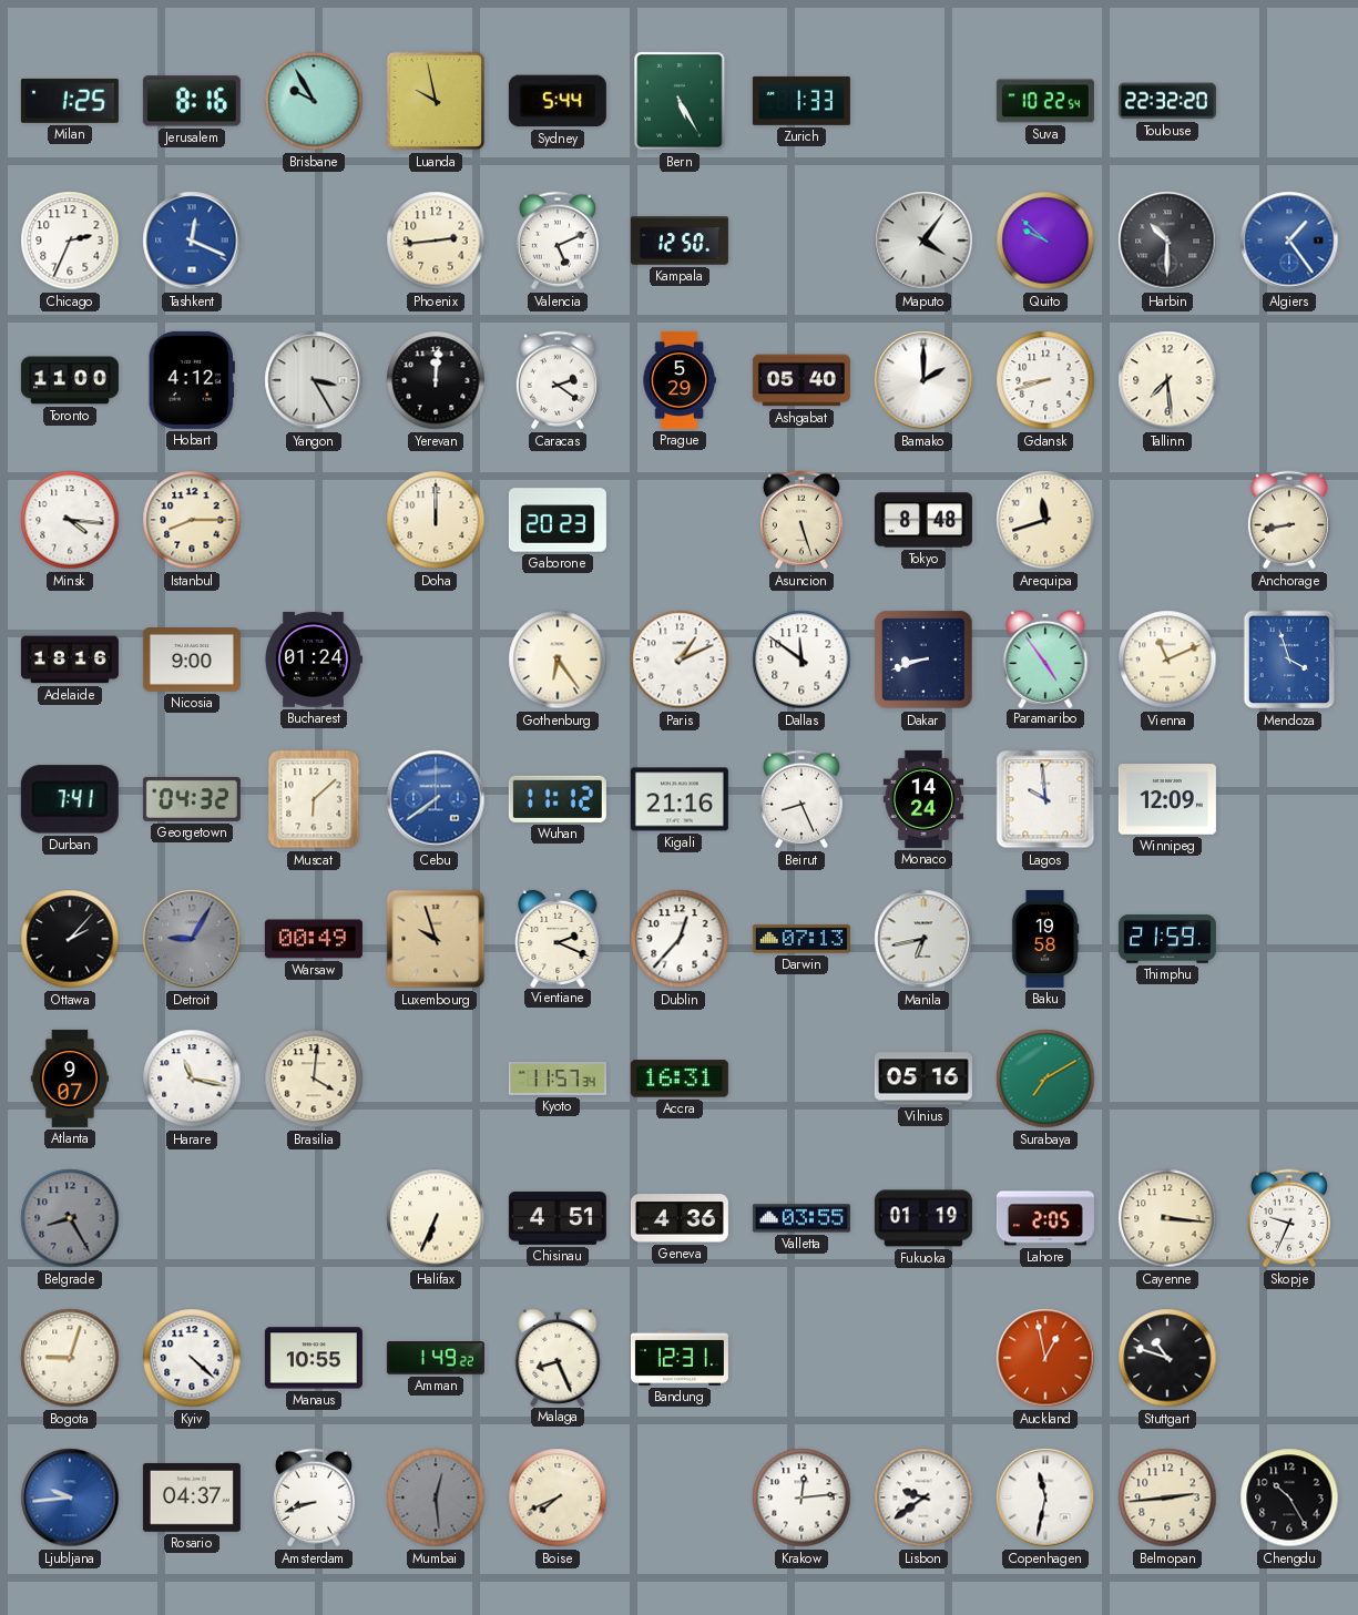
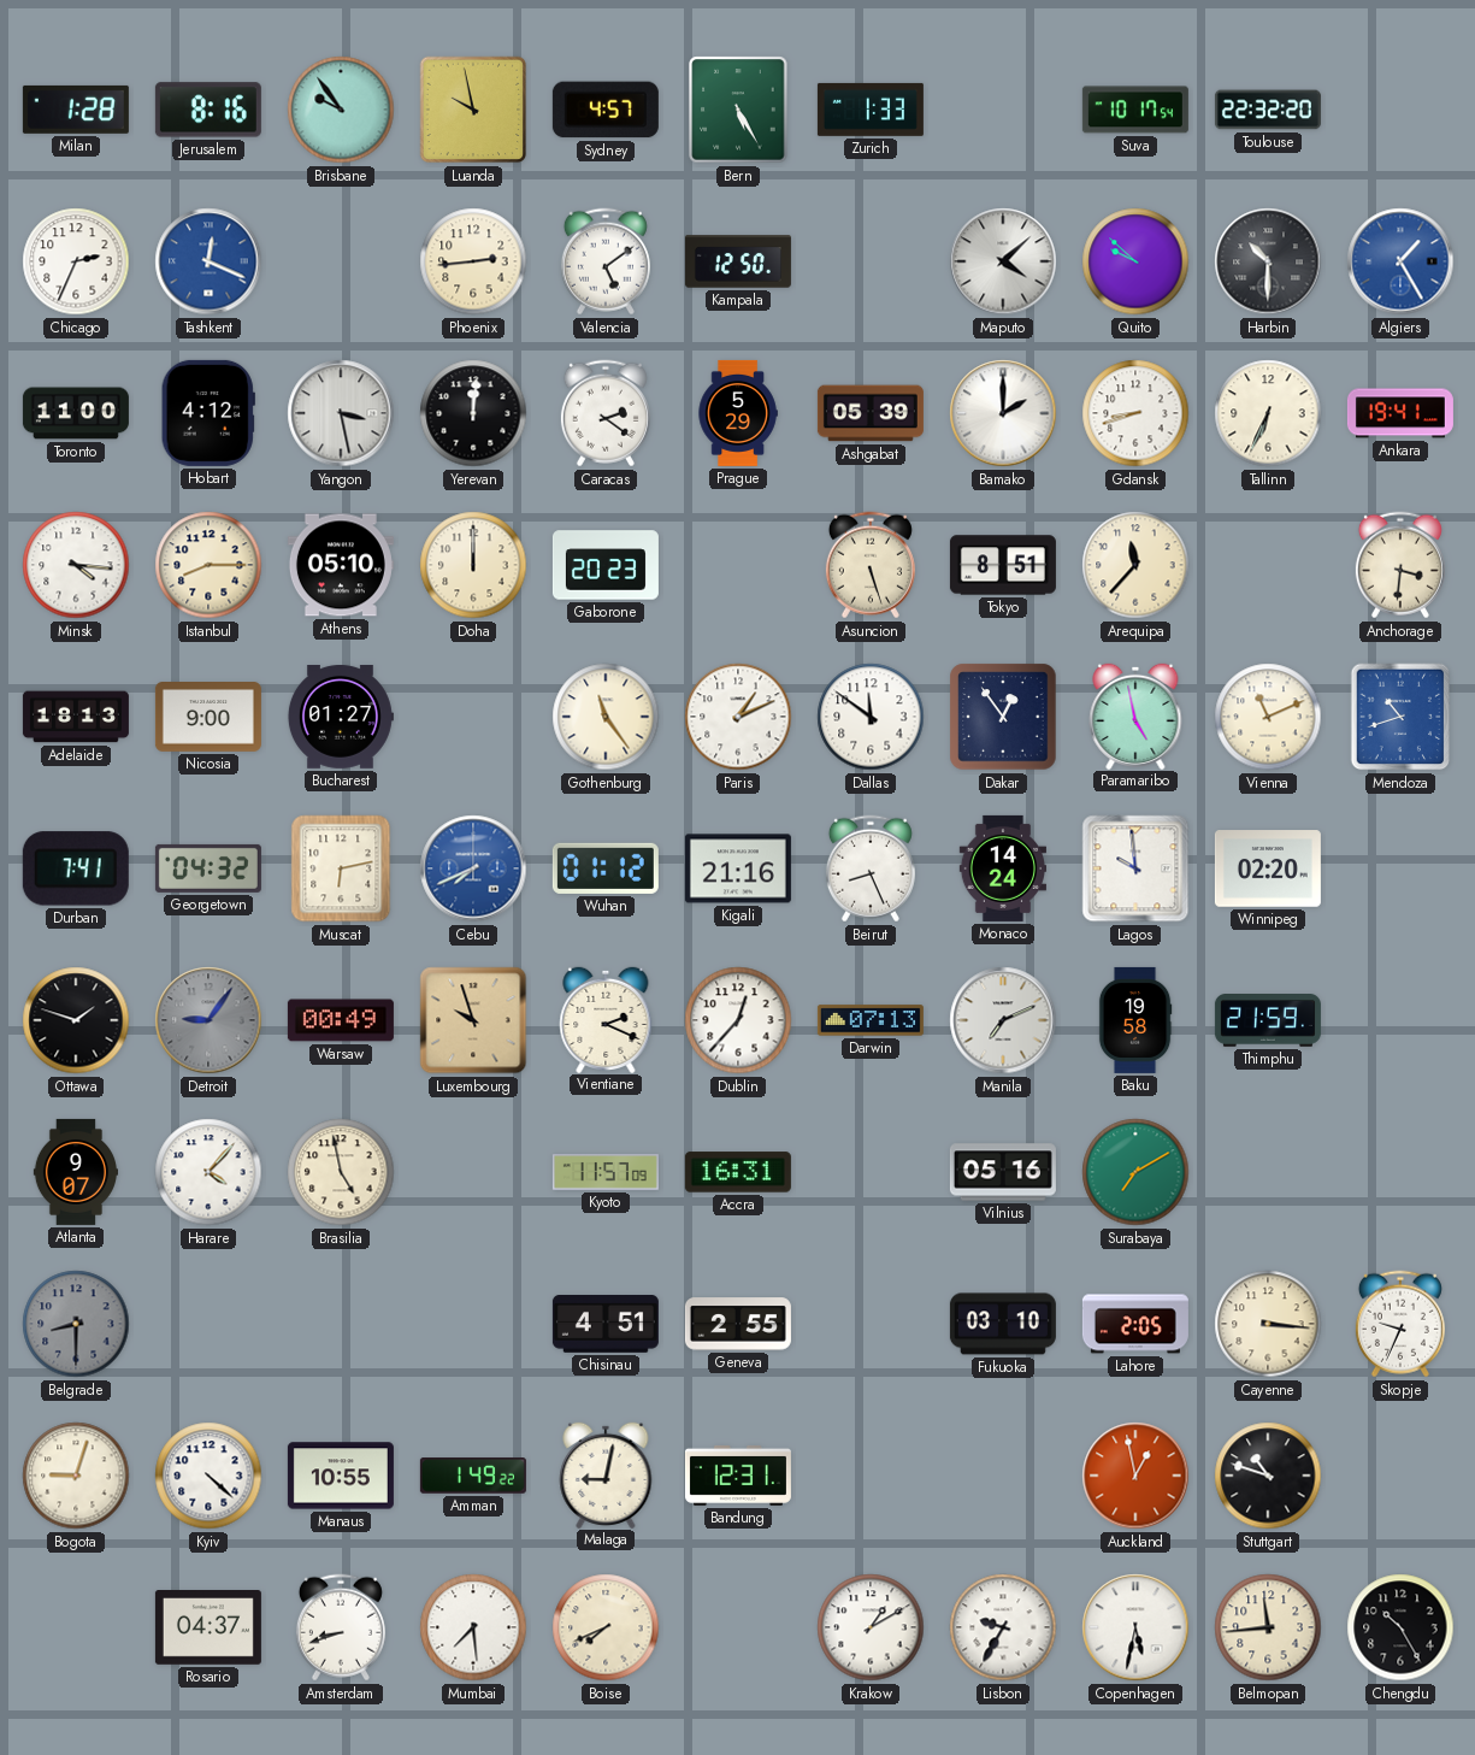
Milan: 1:25 -> 1:28 (76, 110)
Brisbane: 9:55 -> 9:54 (341, 110)
Sydney: 5:44 -> 4:57 (606, 110)
Suva: 10:22 -> 10:17 (1135, 110)
Valencia: 5:11 -> 5:09 (606, 261)
Maputo: 4:06 -> 4:08 (1003, 261)
Algiers: 1:24 -> 1:25 (1400, 261)
Yangon: 3:25 -> 3:28 (341, 413)
Ashgabat: 05:40 -> 05:39 (871, 413)
Tallinn: 7:29 -> 6:34 (1268, 413)
Ankara: none -> 19:41 (1400, 413)
Athens: none -> 05:10 (341, 565)
Tokyo: 8:48 -> 8:51 (1003, 565)
Arequipa: 11:42 -> 11:37 (1135, 565)
Anchorage: 8:43 -> 3:31 (1400, 565)
Adelaide: 18:16 -> 18:13 (76, 717)
Bucharest: 01:24 -> 01:27 (340, 718)
Gothenburg: 6:24 -> 11:24 (606, 717)
Dakar: 8:42 -> 12:54 (1003, 717)
Paramaribo: 4:54 -> 4:58 (1135, 715)
Mendoza: 3:57 -> 10:42 (1400, 717)
Muscat: 6:08 -> 6:13 (341, 868)
Cebu: 7:39 -> 7:41 (473, 868)
Wuhan: 11:12 -> 01:12 (606, 868)
Winnipeg: 12:09 -> 02:20 (1268, 868)
Ottawa: 2:07 -> 1:48 (76, 1020)
Detroit: 9:05 -> 9:06 (208, 1020)
Manila: 6:43 -> 7:11 (1003, 1020)
Harare: 11:17 -> 4:07 (208, 1172)
Brasilia: 4:01 -> 4:58 (341, 1172)
Kyoto: 11:57:34 -> 11:57:09 (606, 1173)
Belgrade: 8:25 -> 8:30 (76, 1324)
Halifax: 6:34 -> none (436, 1218)
Geneva: 4:36 -> 2:55 (738, 1324)
Valletta: 03:55 -> none (801, 1218)
Fukuoka: 01:19 -> 03:10 (1003, 1324)
Malaga: 8:26 -> 9:02 (606, 1474)
Ljubljana: 9:44 -> none (70, 1498)
Mumbai: 12:29 -> 7:29 (473, 1627)
Mumbai dial: grey -> white (473, 1627)
Krakow: 12:14 -> 1:10 (871, 1627)
Lisbon: 9:39 -> 9:35 (1003, 1627)
Copenhagen: 11:32 -> 5:32 (1135, 1627)
Belmopan: 2:44 -> 11:44 (1268, 1627)
